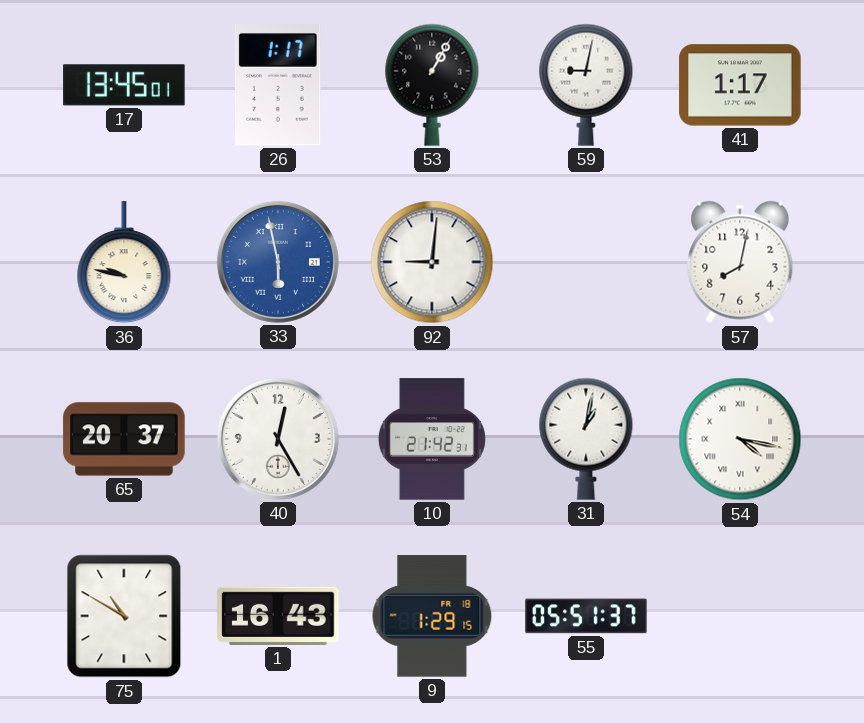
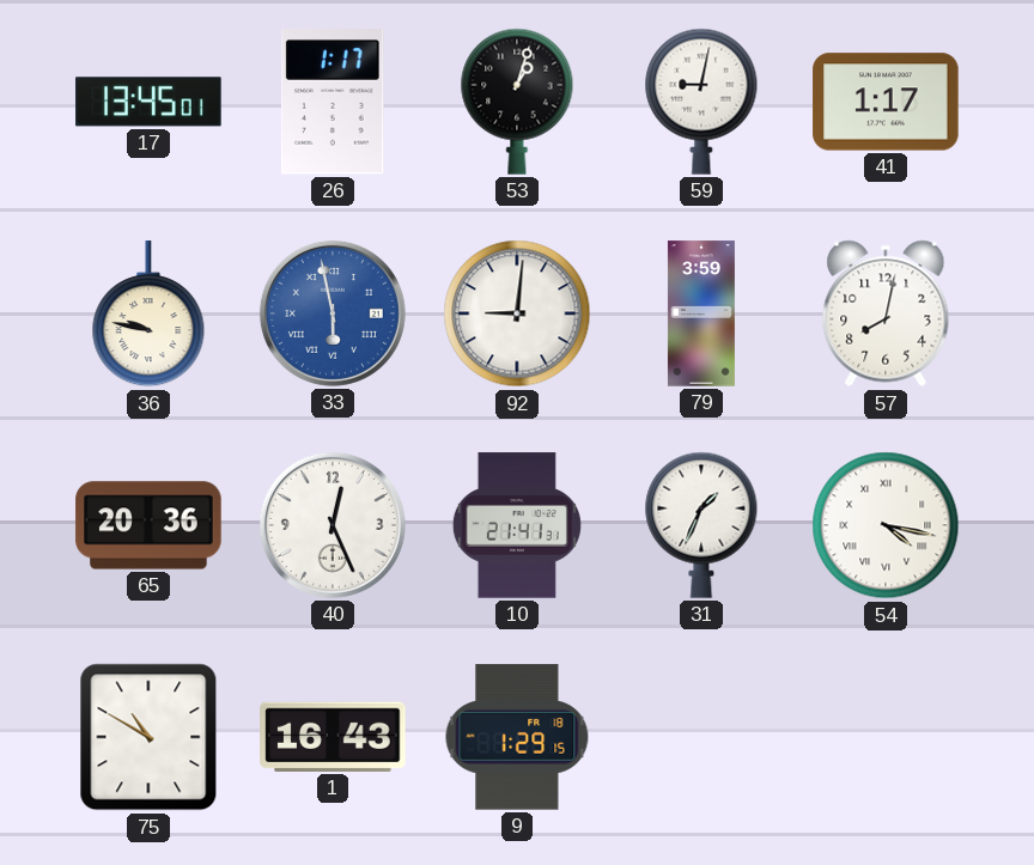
53: 1:05 -> 1:03 (517, 102)
79: none -> 3:59 (701, 313)
65: 20:37 -> 20:36 (148, 525)
40: 12:25 -> 12:26 (333, 525)
10: 21:42 -> 21:41 (517, 525)
31: 1:02 -> 1:34 (701, 525)
55: 05:51 -> none (586, 616)
